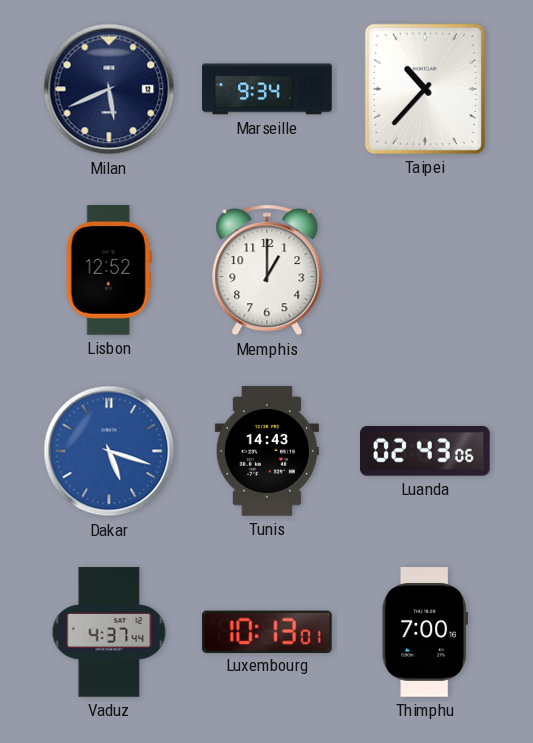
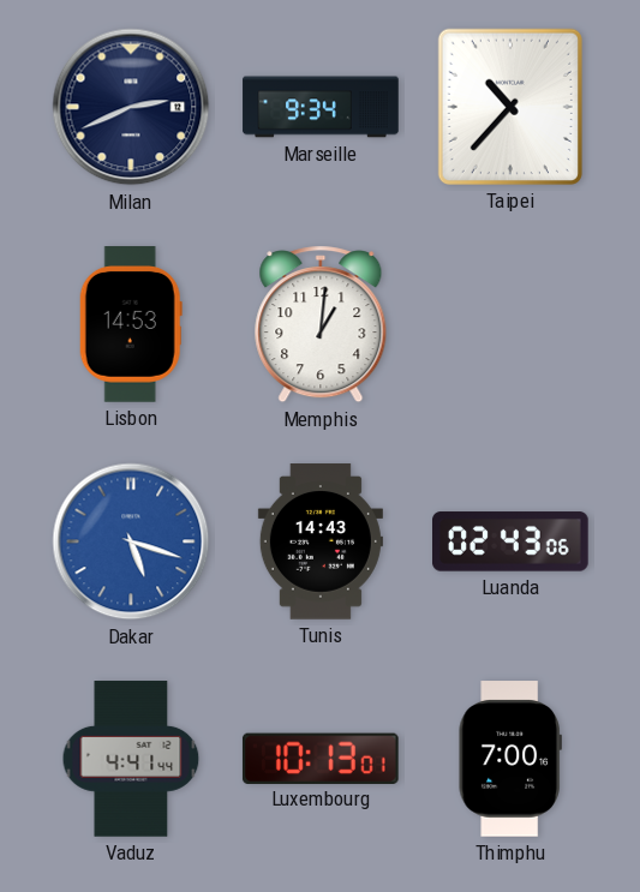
Milan: 5:41 -> 2:41 (131, 107)
Lisbon: 12:52 -> 14:53 (131, 324)
Memphis: 1:00 -> 1:01 (321, 324)
Vaduz: 4:37 -> 4:41 (131, 759)
